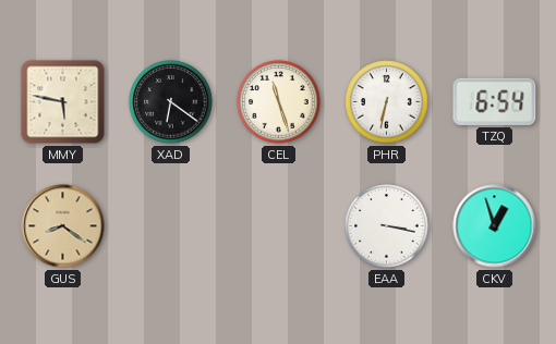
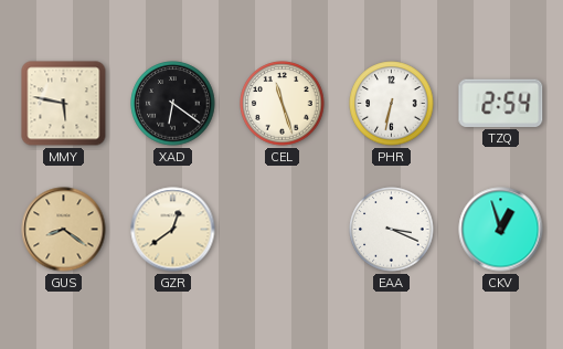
TZQ: 6:54 -> 2:54 (501, 103)
GZR: none -> 12:39 (173, 230)
EAA: 3:17 -> 3:19 (392, 230)
